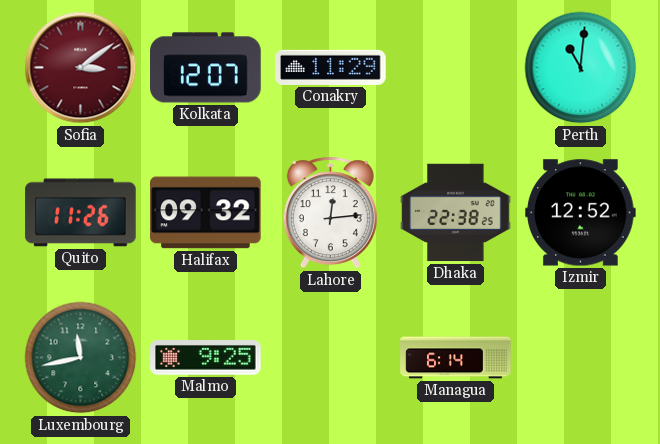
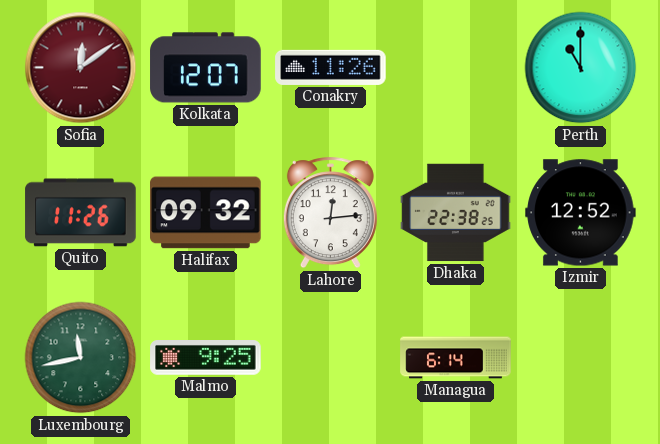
Sofia: 3:09 -> 12:09 (81, 68)
Conakry: 11:29 -> 11:26 (331, 67)
Perth: 11:01 -> 11:00 (581, 68)
